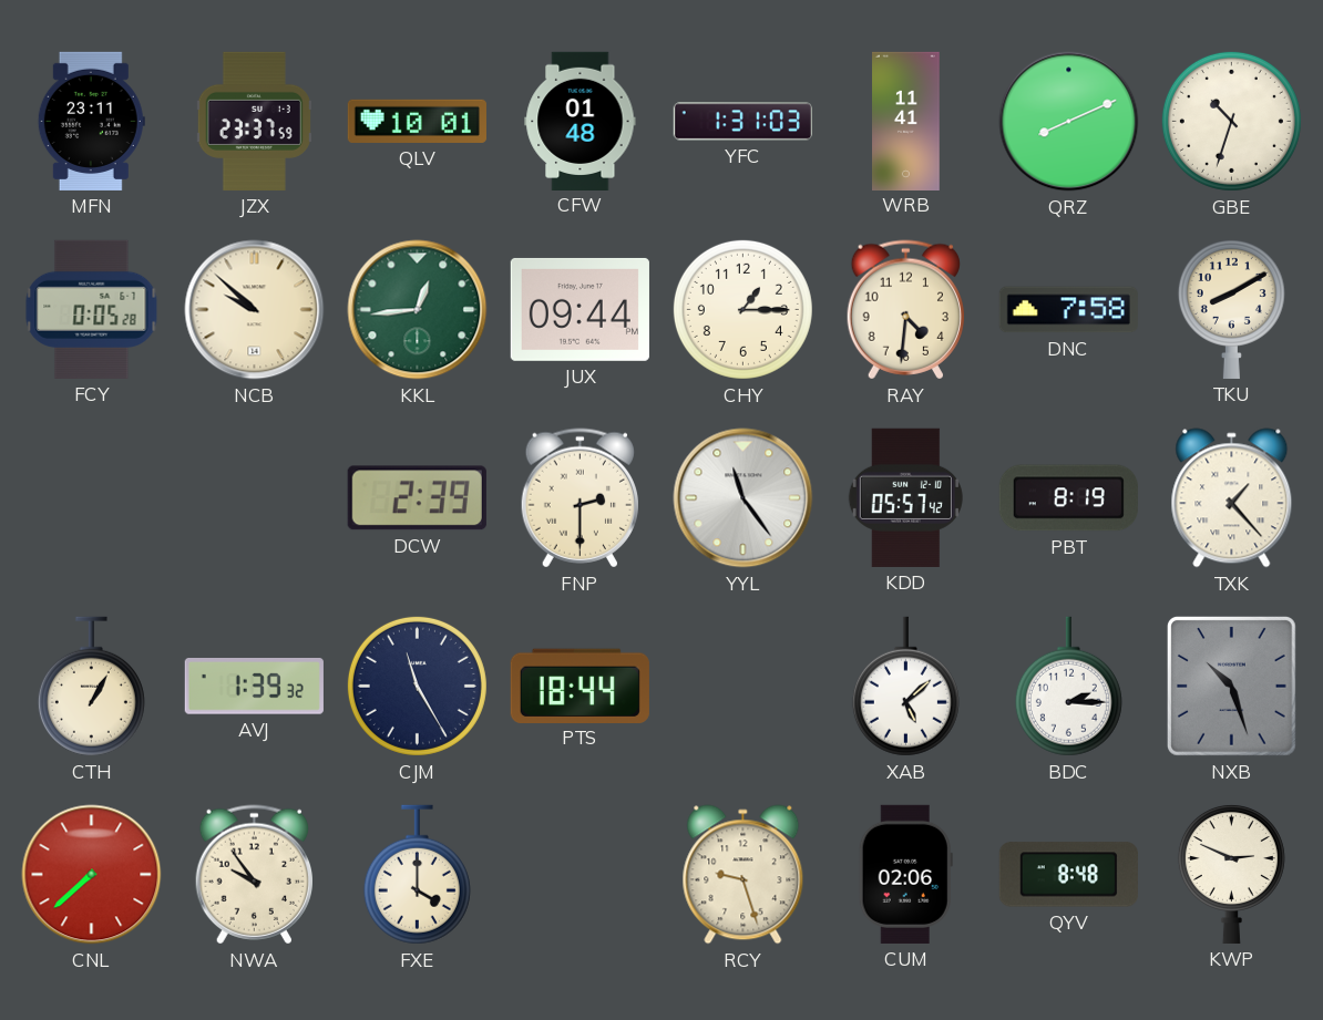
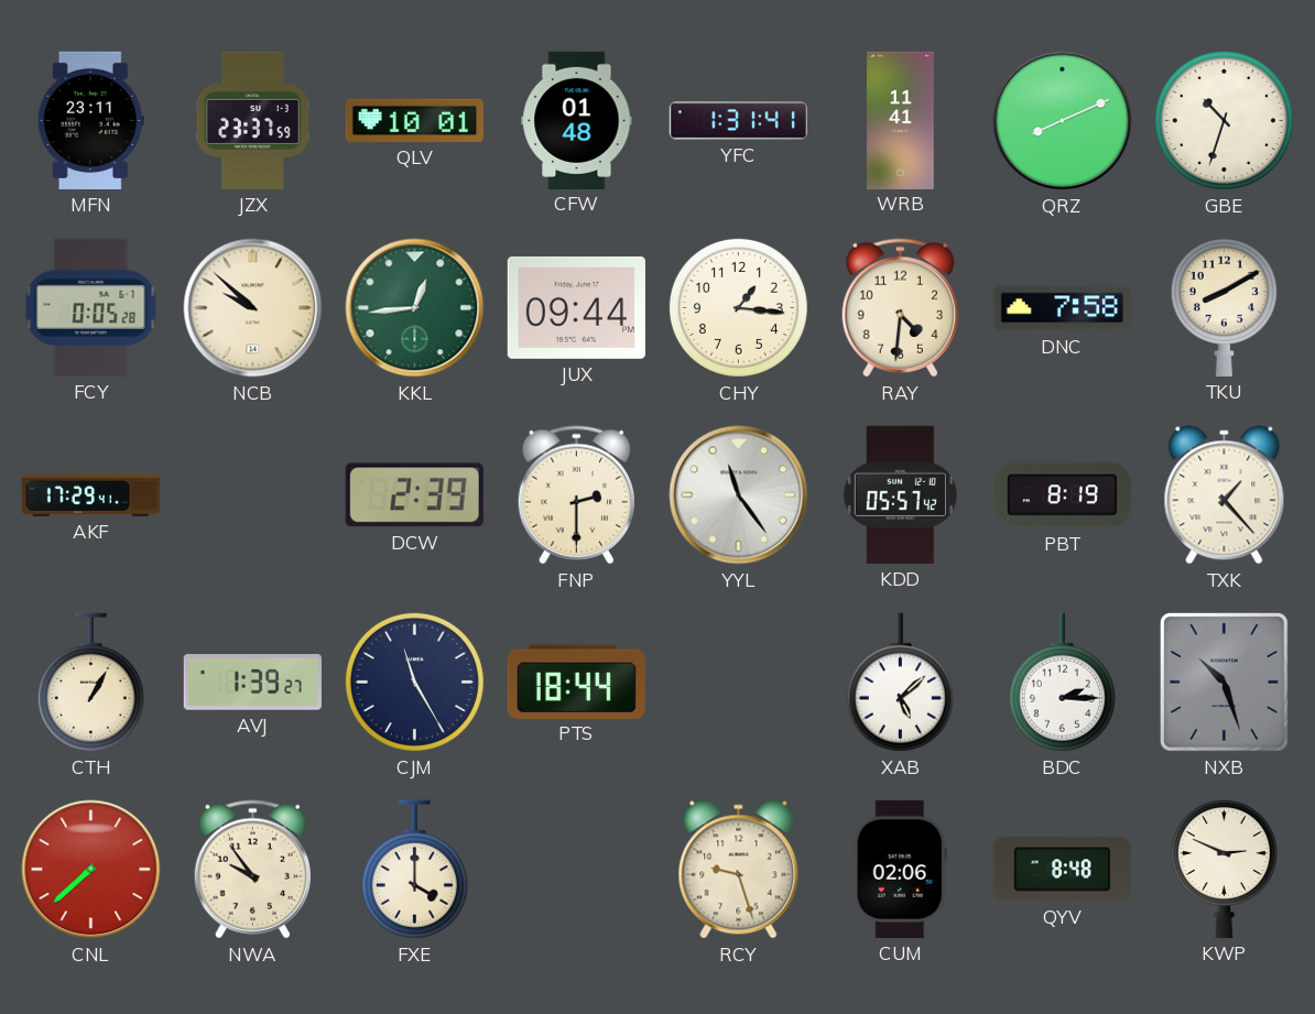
YFC: 1:31:03 -> 1:31:41 (738, 121)
CHY: 1:15 -> 1:16 (738, 307)
AKF: none -> 17:29 (90, 495)
AVJ: 1:39:32 -> 1:39:27 (252, 683)
